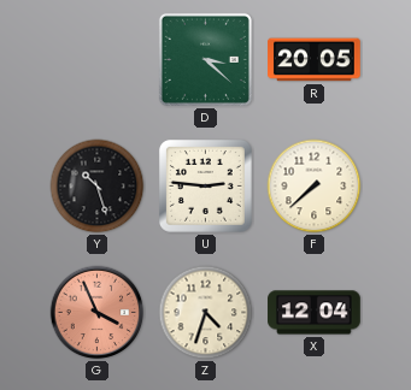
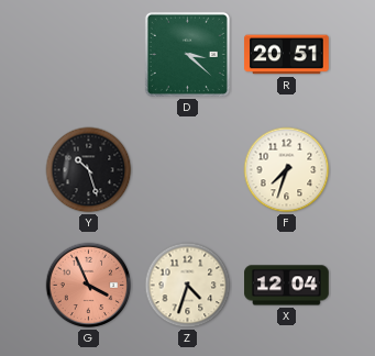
R: 20:05 -> 20:51 (287, 55)
U: 2:46 -> none (206, 187)
F: 7:38 -> 7:33 (287, 170)
